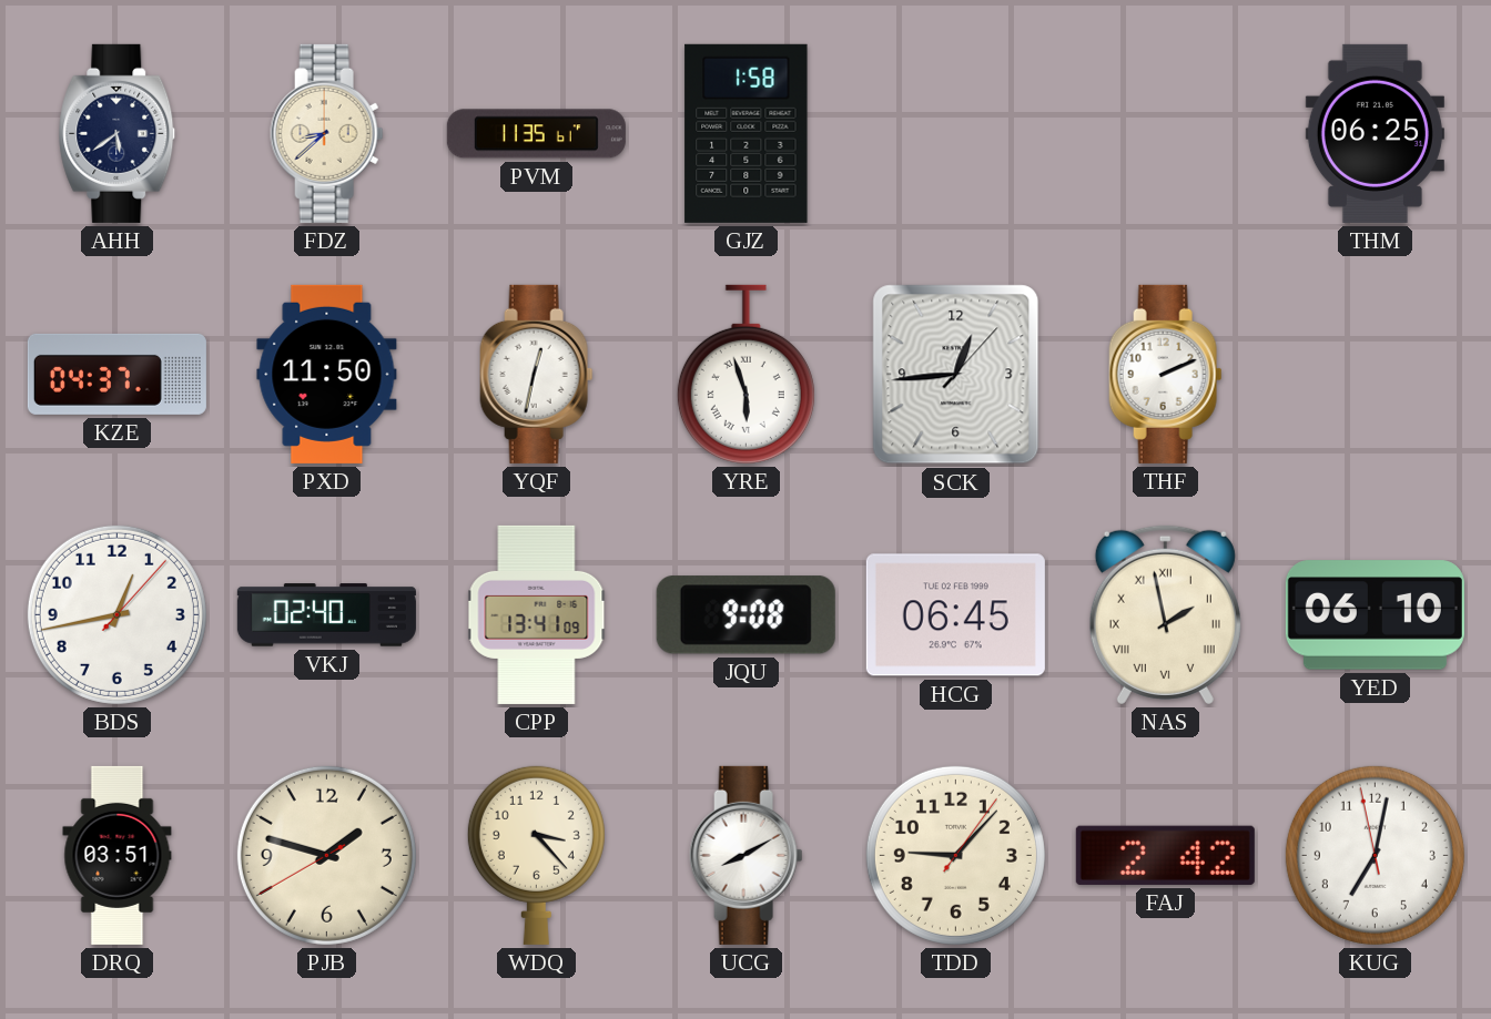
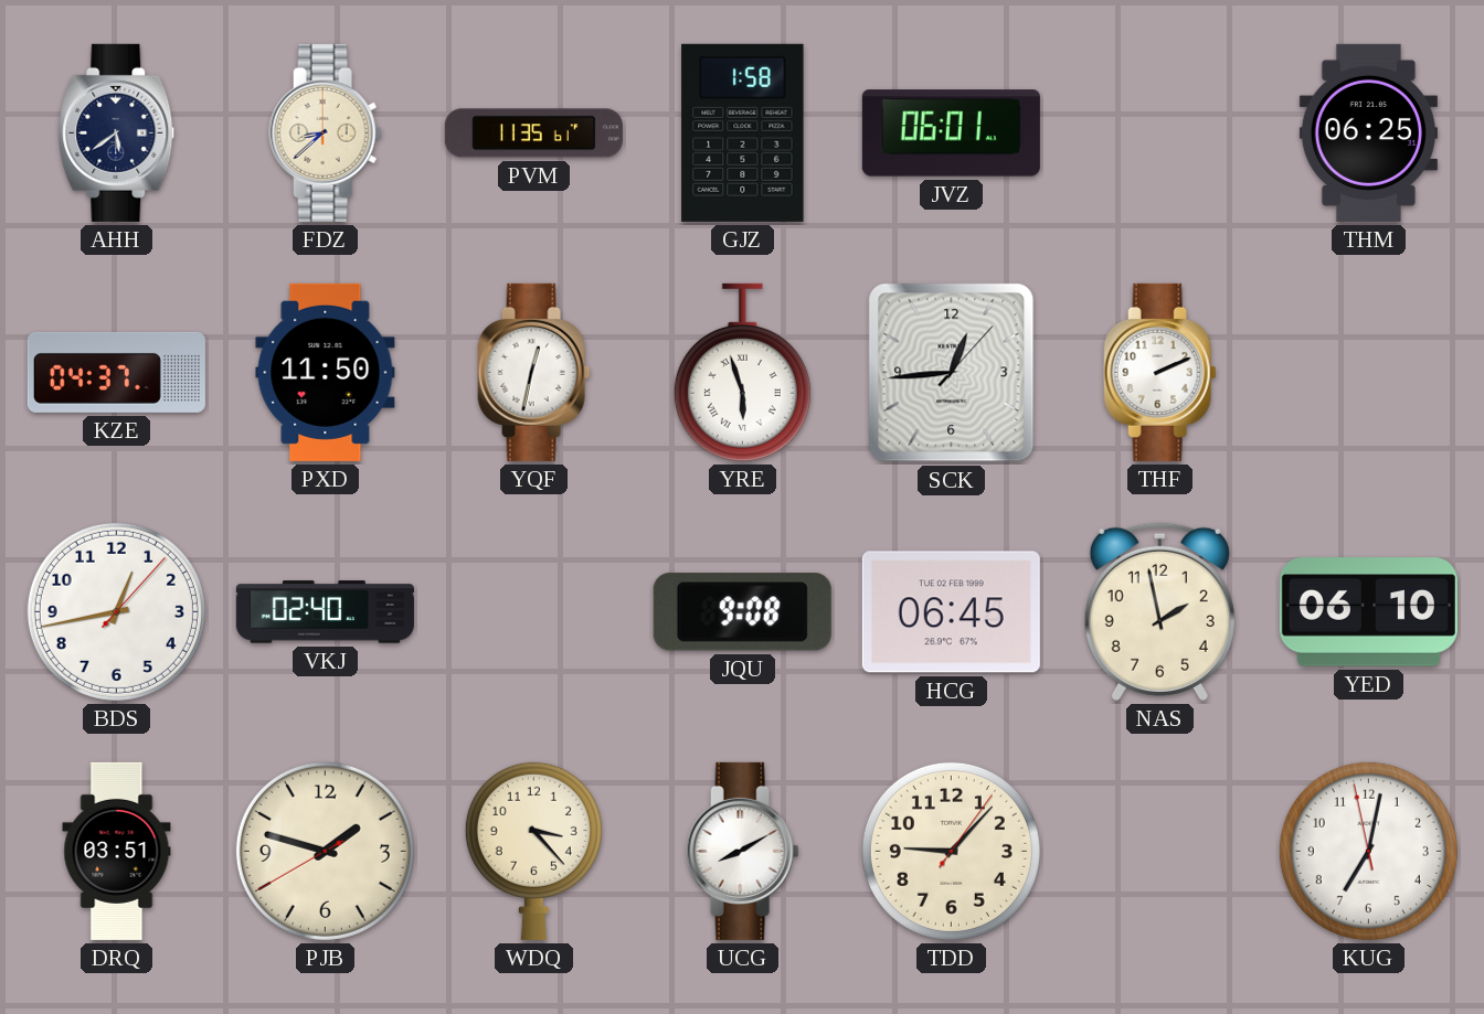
JVZ: none -> 06:01 (951, 134)
CPP: 13:41 -> none (537, 614)
NAS numerals: Roman -> Arabic (1159, 611)
FAJ: 2:42 -> none (1165, 855)
